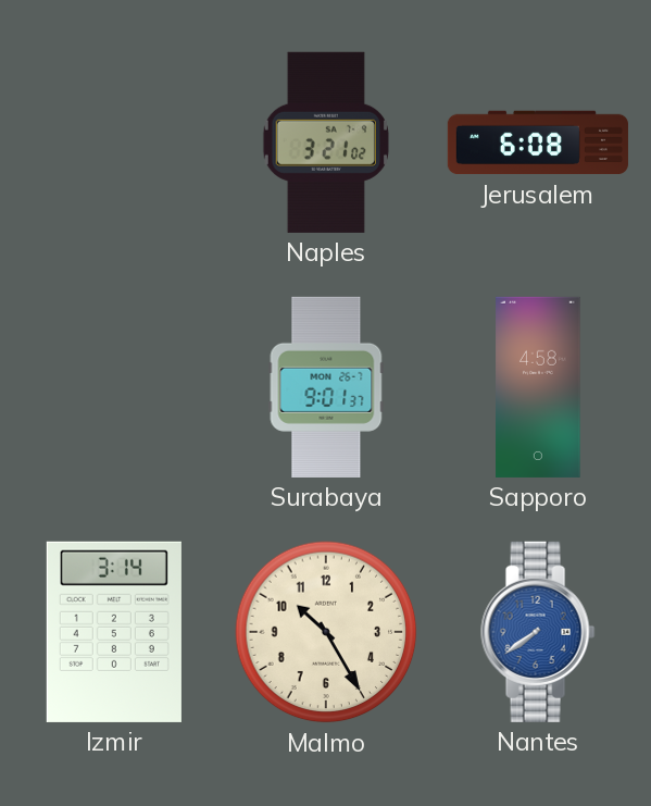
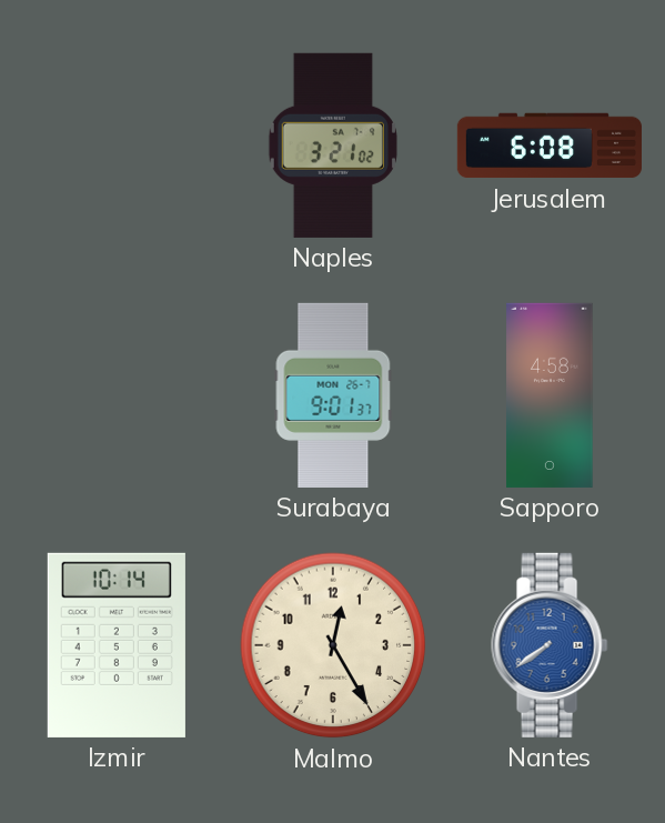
Izmir: 3:14 -> 10:14 (117, 645)
Malmo: 10:25 -> 12:25 (333, 645)
